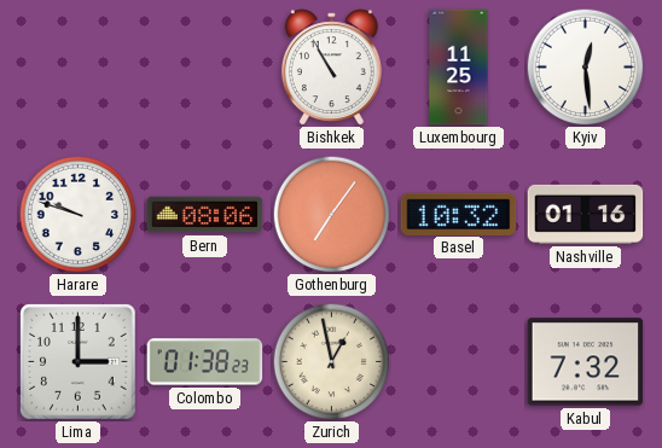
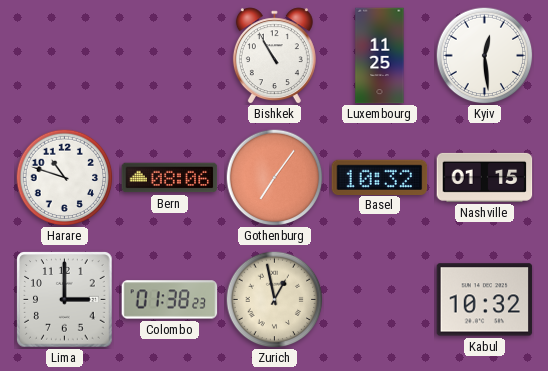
Harare: 9:48 -> 10:48 (64, 177)
Nashville: 01:16 -> 01:15 (485, 177)
Kabul: 7:32 -> 10:32 (485, 300)
